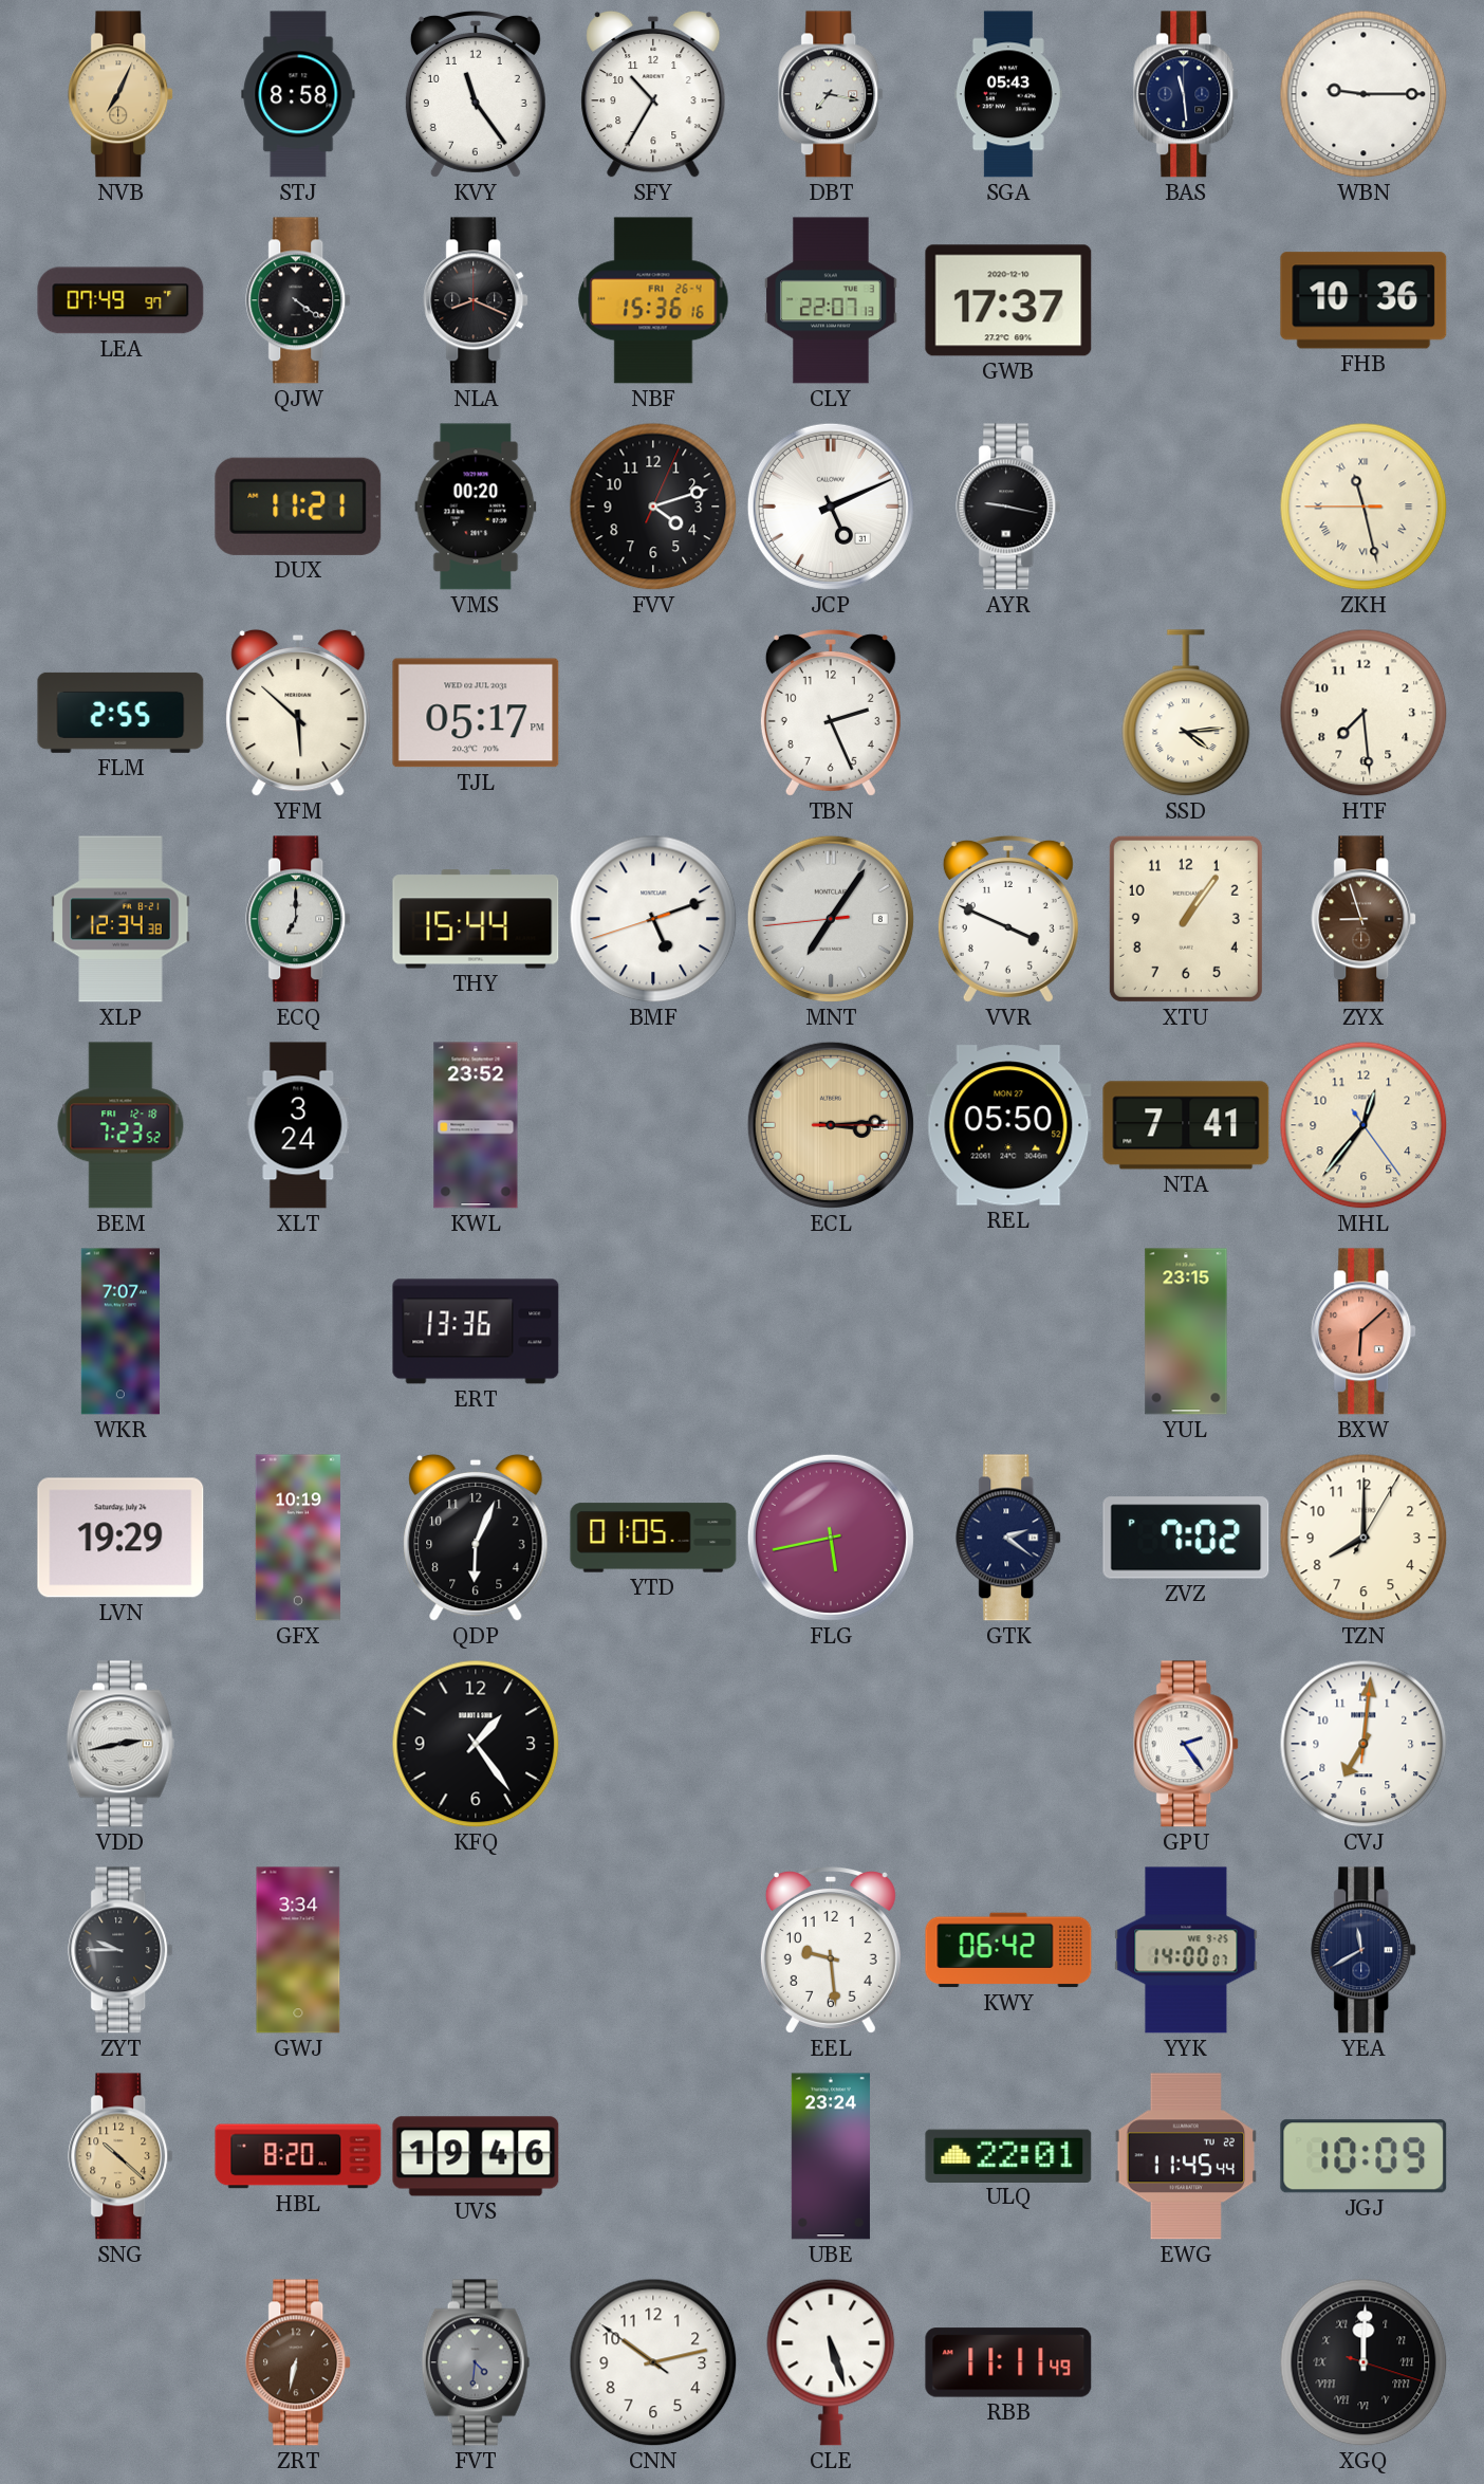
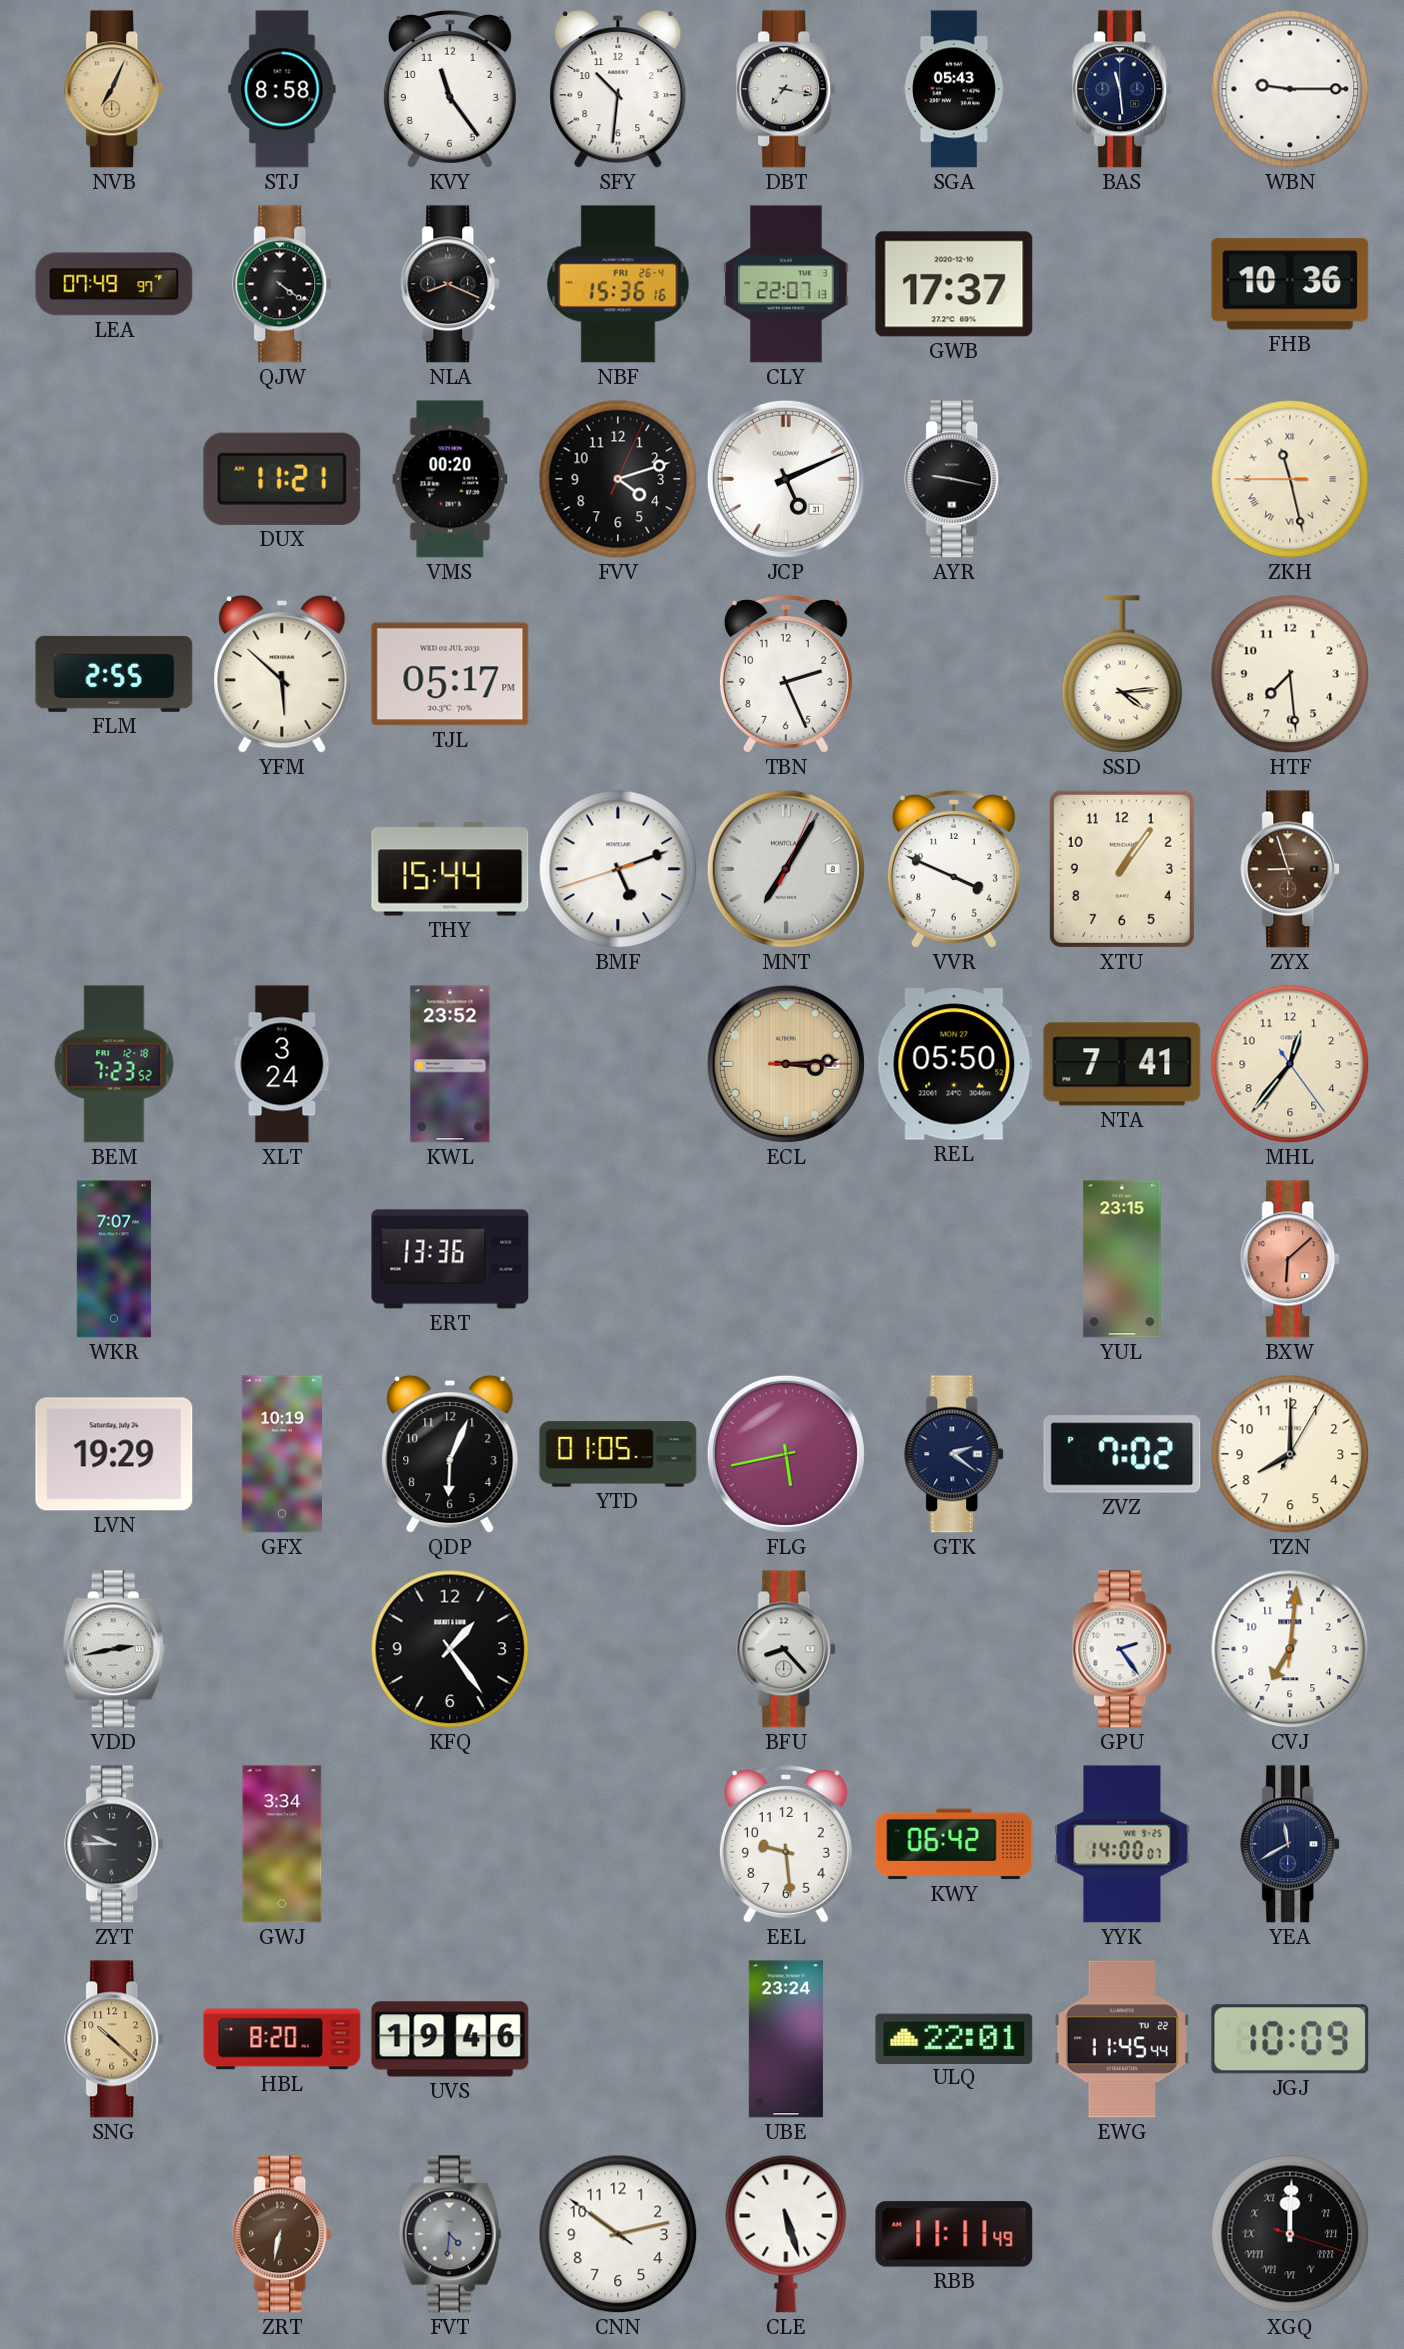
SFY: 10:35 -> 10:31 (618, 89)
XLP: 12:34 -> none (120, 919)
ECQ: 7:00 -> none (299, 919)
MNT: 7:05:44 -> 7:05:04 (786, 869)
BFU: none -> 8:23 (787, 1649)
